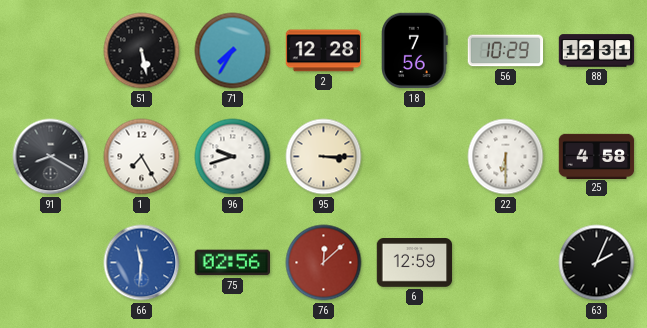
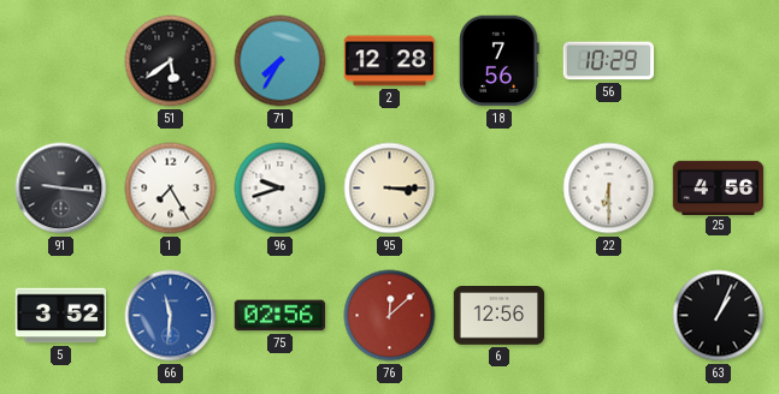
51: 5:28 -> 5:39 (171, 61)
88: 12:31 -> none (597, 51)
91: 8:20 -> 9:16 (61, 189)
25: 4:58 -> 4:56 (719, 187)
5: none -> 3:52 (61, 316)
6: 12:59 -> 12:56 (500, 316)
63: 2:04 -> 1:04 (719, 316)
